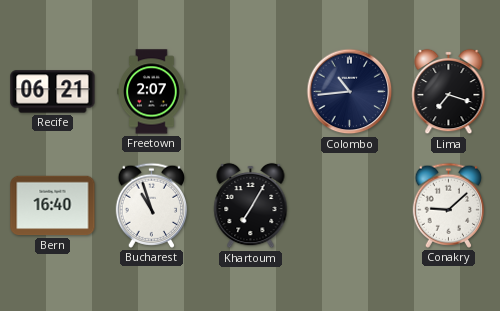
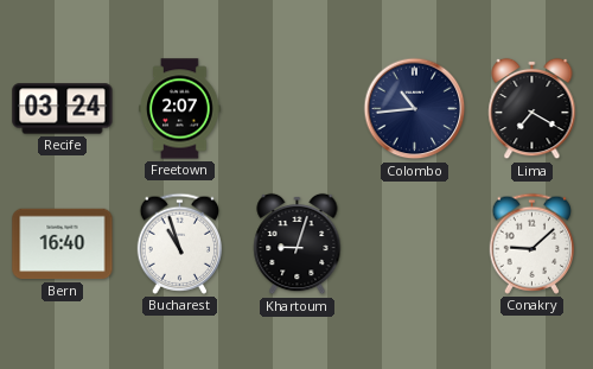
Recife: 06:21 -> 03:24 (63, 109)
Lima: 7:18 -> 7:20 (533, 109)
Khartoum: 7:05 -> 9:03 (298, 244)
